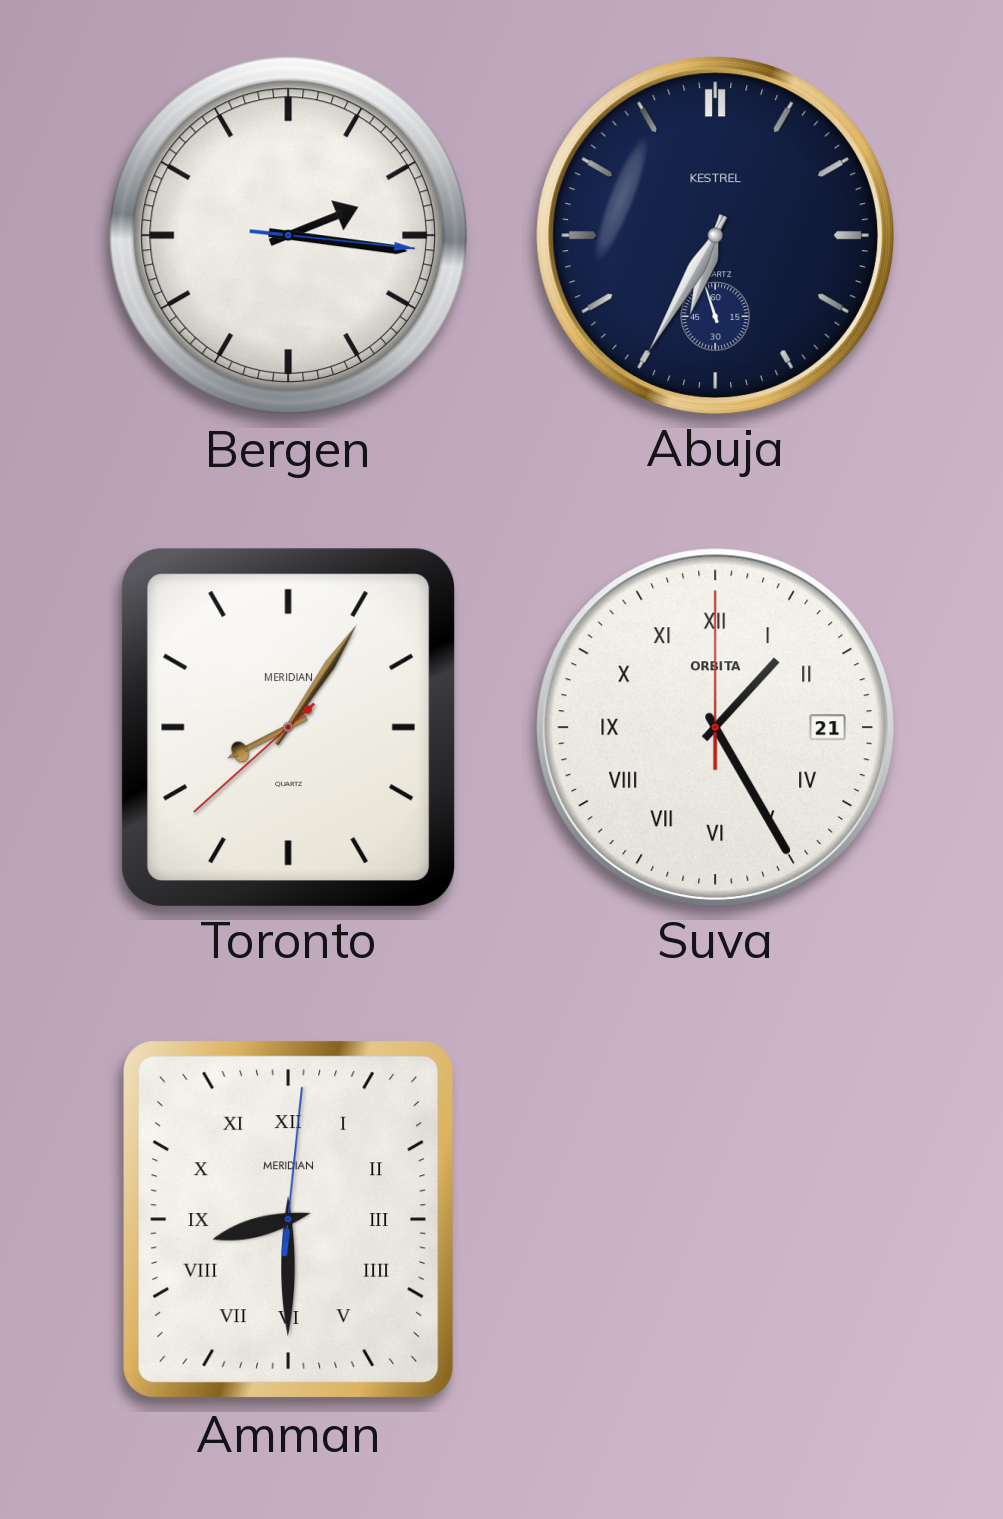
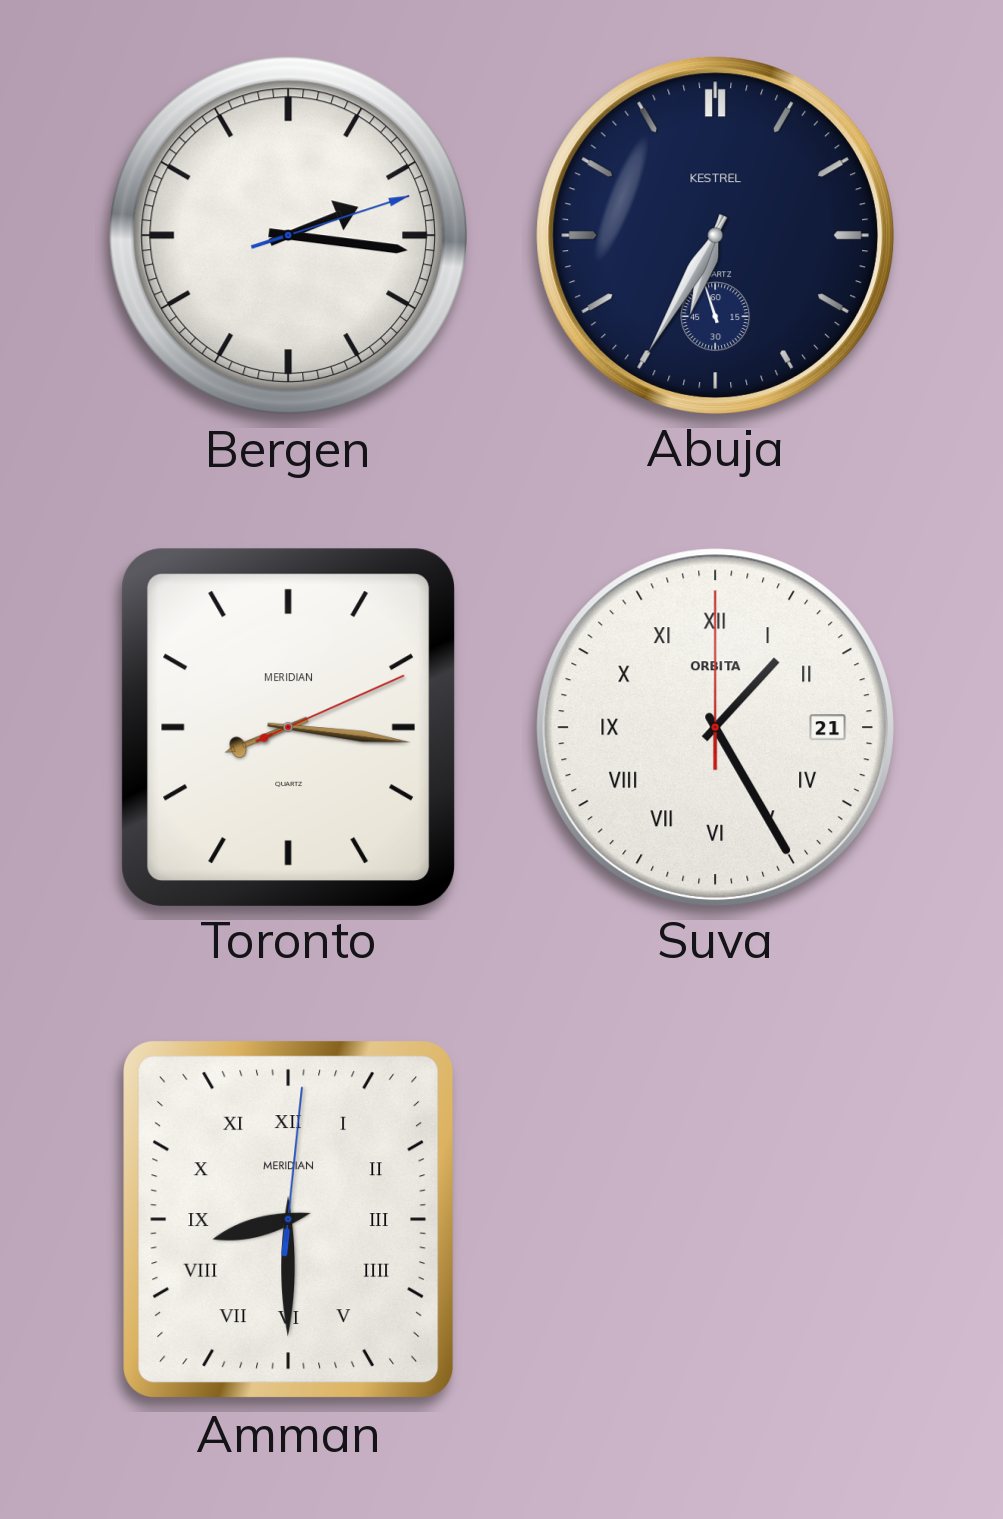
Bergen: 2:16:16 -> 2:16:12 (288, 235)
Toronto: 8:05 -> 8:16 (288, 727)
